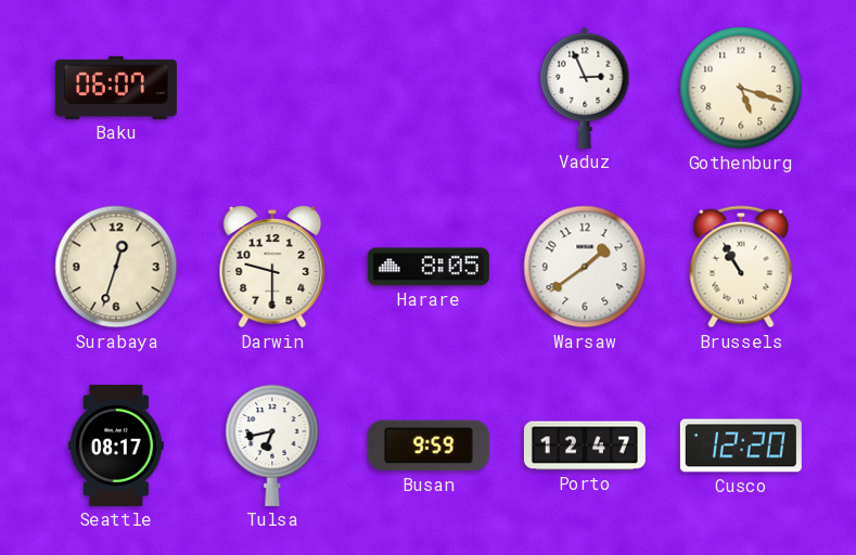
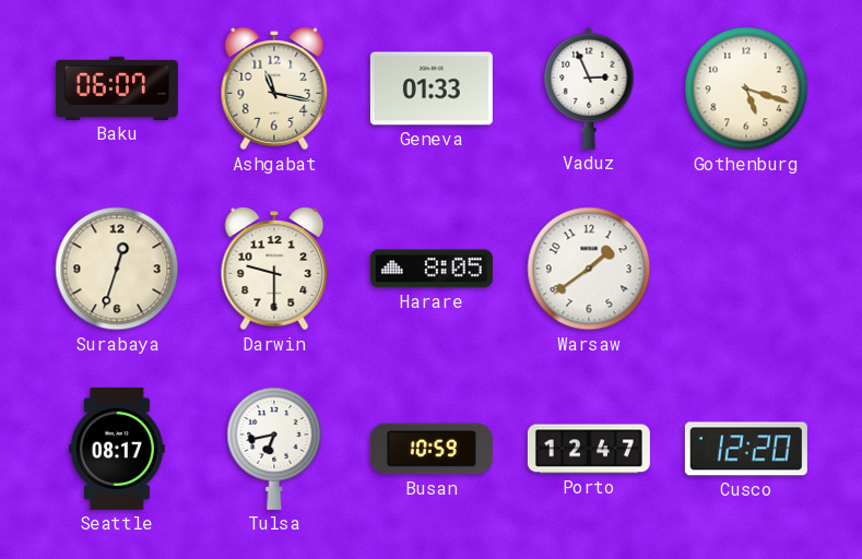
Ashgabat: none -> 11:17 (274, 88)
Geneva: none -> 01:33 (432, 88)
Brussels: 10:55 -> none (741, 267)
Busan: 9:59 -> 10:59 (432, 449)
